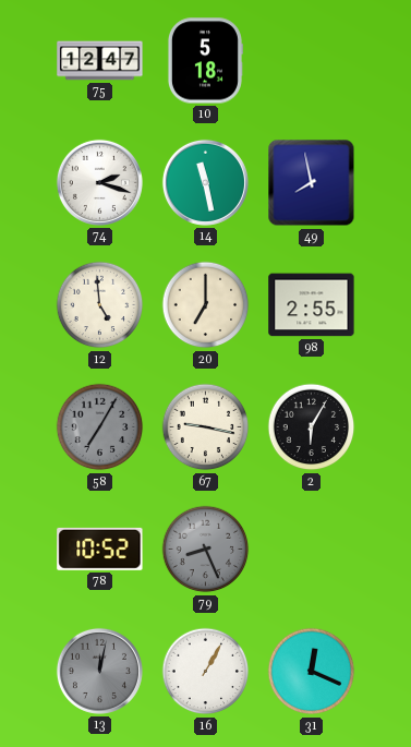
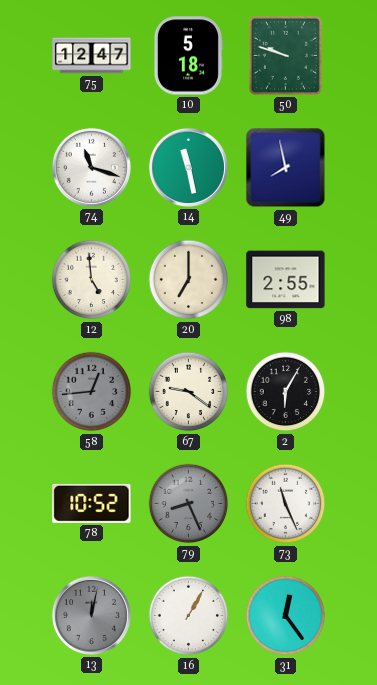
50: none -> 9:48 (285, 55)
74: 2:18 -> 11:18 (91, 167)
58: 7:05 -> 12:44 (92, 392)
67: 9:17 -> 9:21 (189, 392)
73: none -> 11:26 (286, 504)
31: 12:19 -> 12:24 (286, 616)
